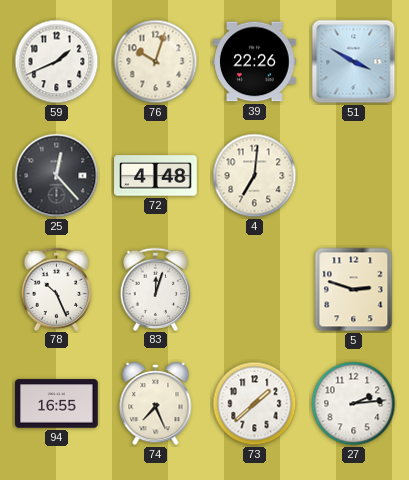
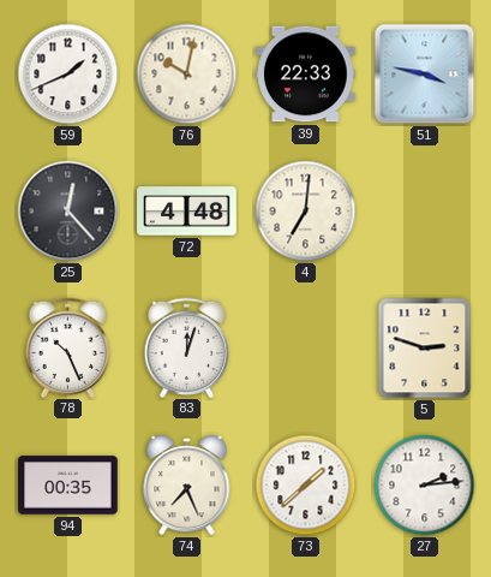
76: 10:03 -> 10:02 (187, 75)
39: 22:26 -> 22:33 (306, 75)
51: 3:50 -> 3:47 (425, 75)
94: 16:55 -> 00:35 (68, 486)
